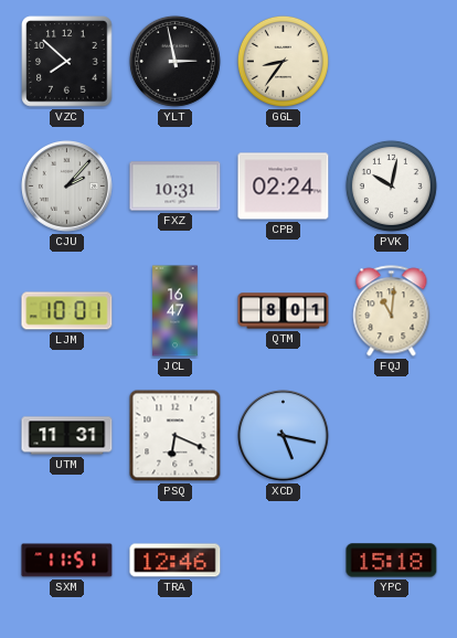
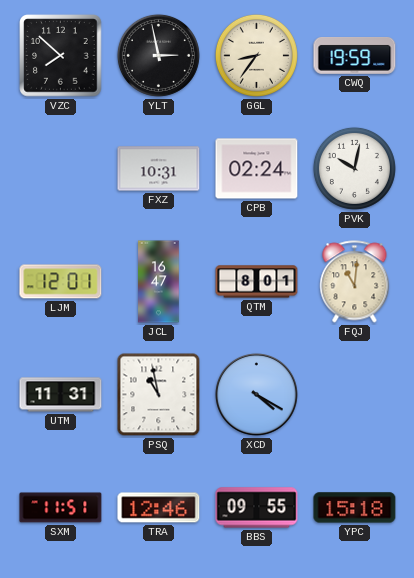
CWQ: none -> 19:59 (355, 56)
CJU: 2:07 -> none (67, 187)
LJM: 10:01 -> 12:01 (61, 282)
PSQ: 6:19 -> 10:58 (159, 395)
XCD: 5:17 -> 4:20 (257, 395)
BBS: none -> 09:55 (257, 508)
